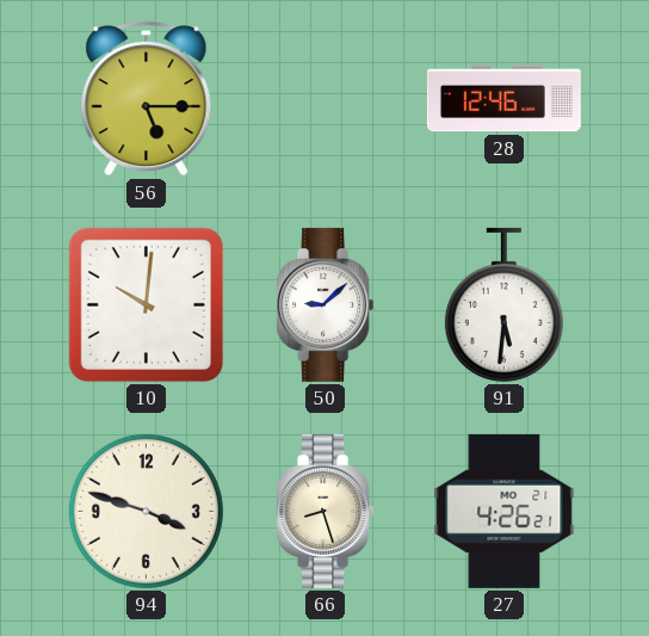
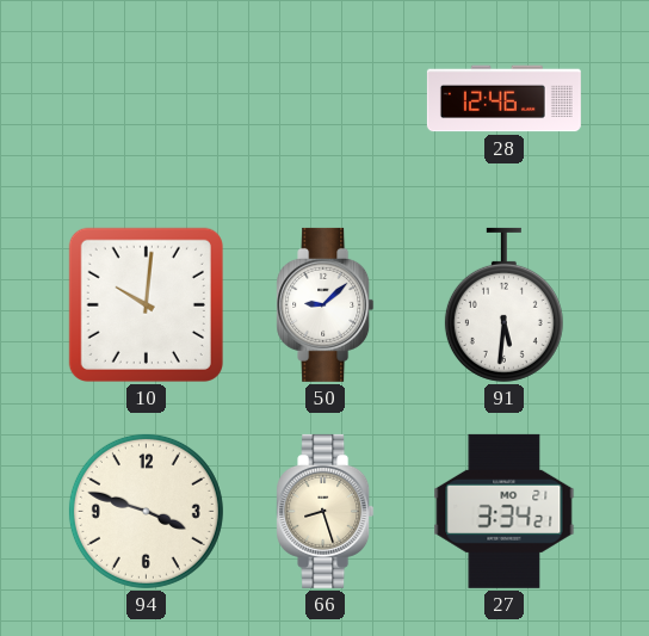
56: 5:15 -> none (147, 99)
27: 4:26 -> 3:34 (505, 511)
